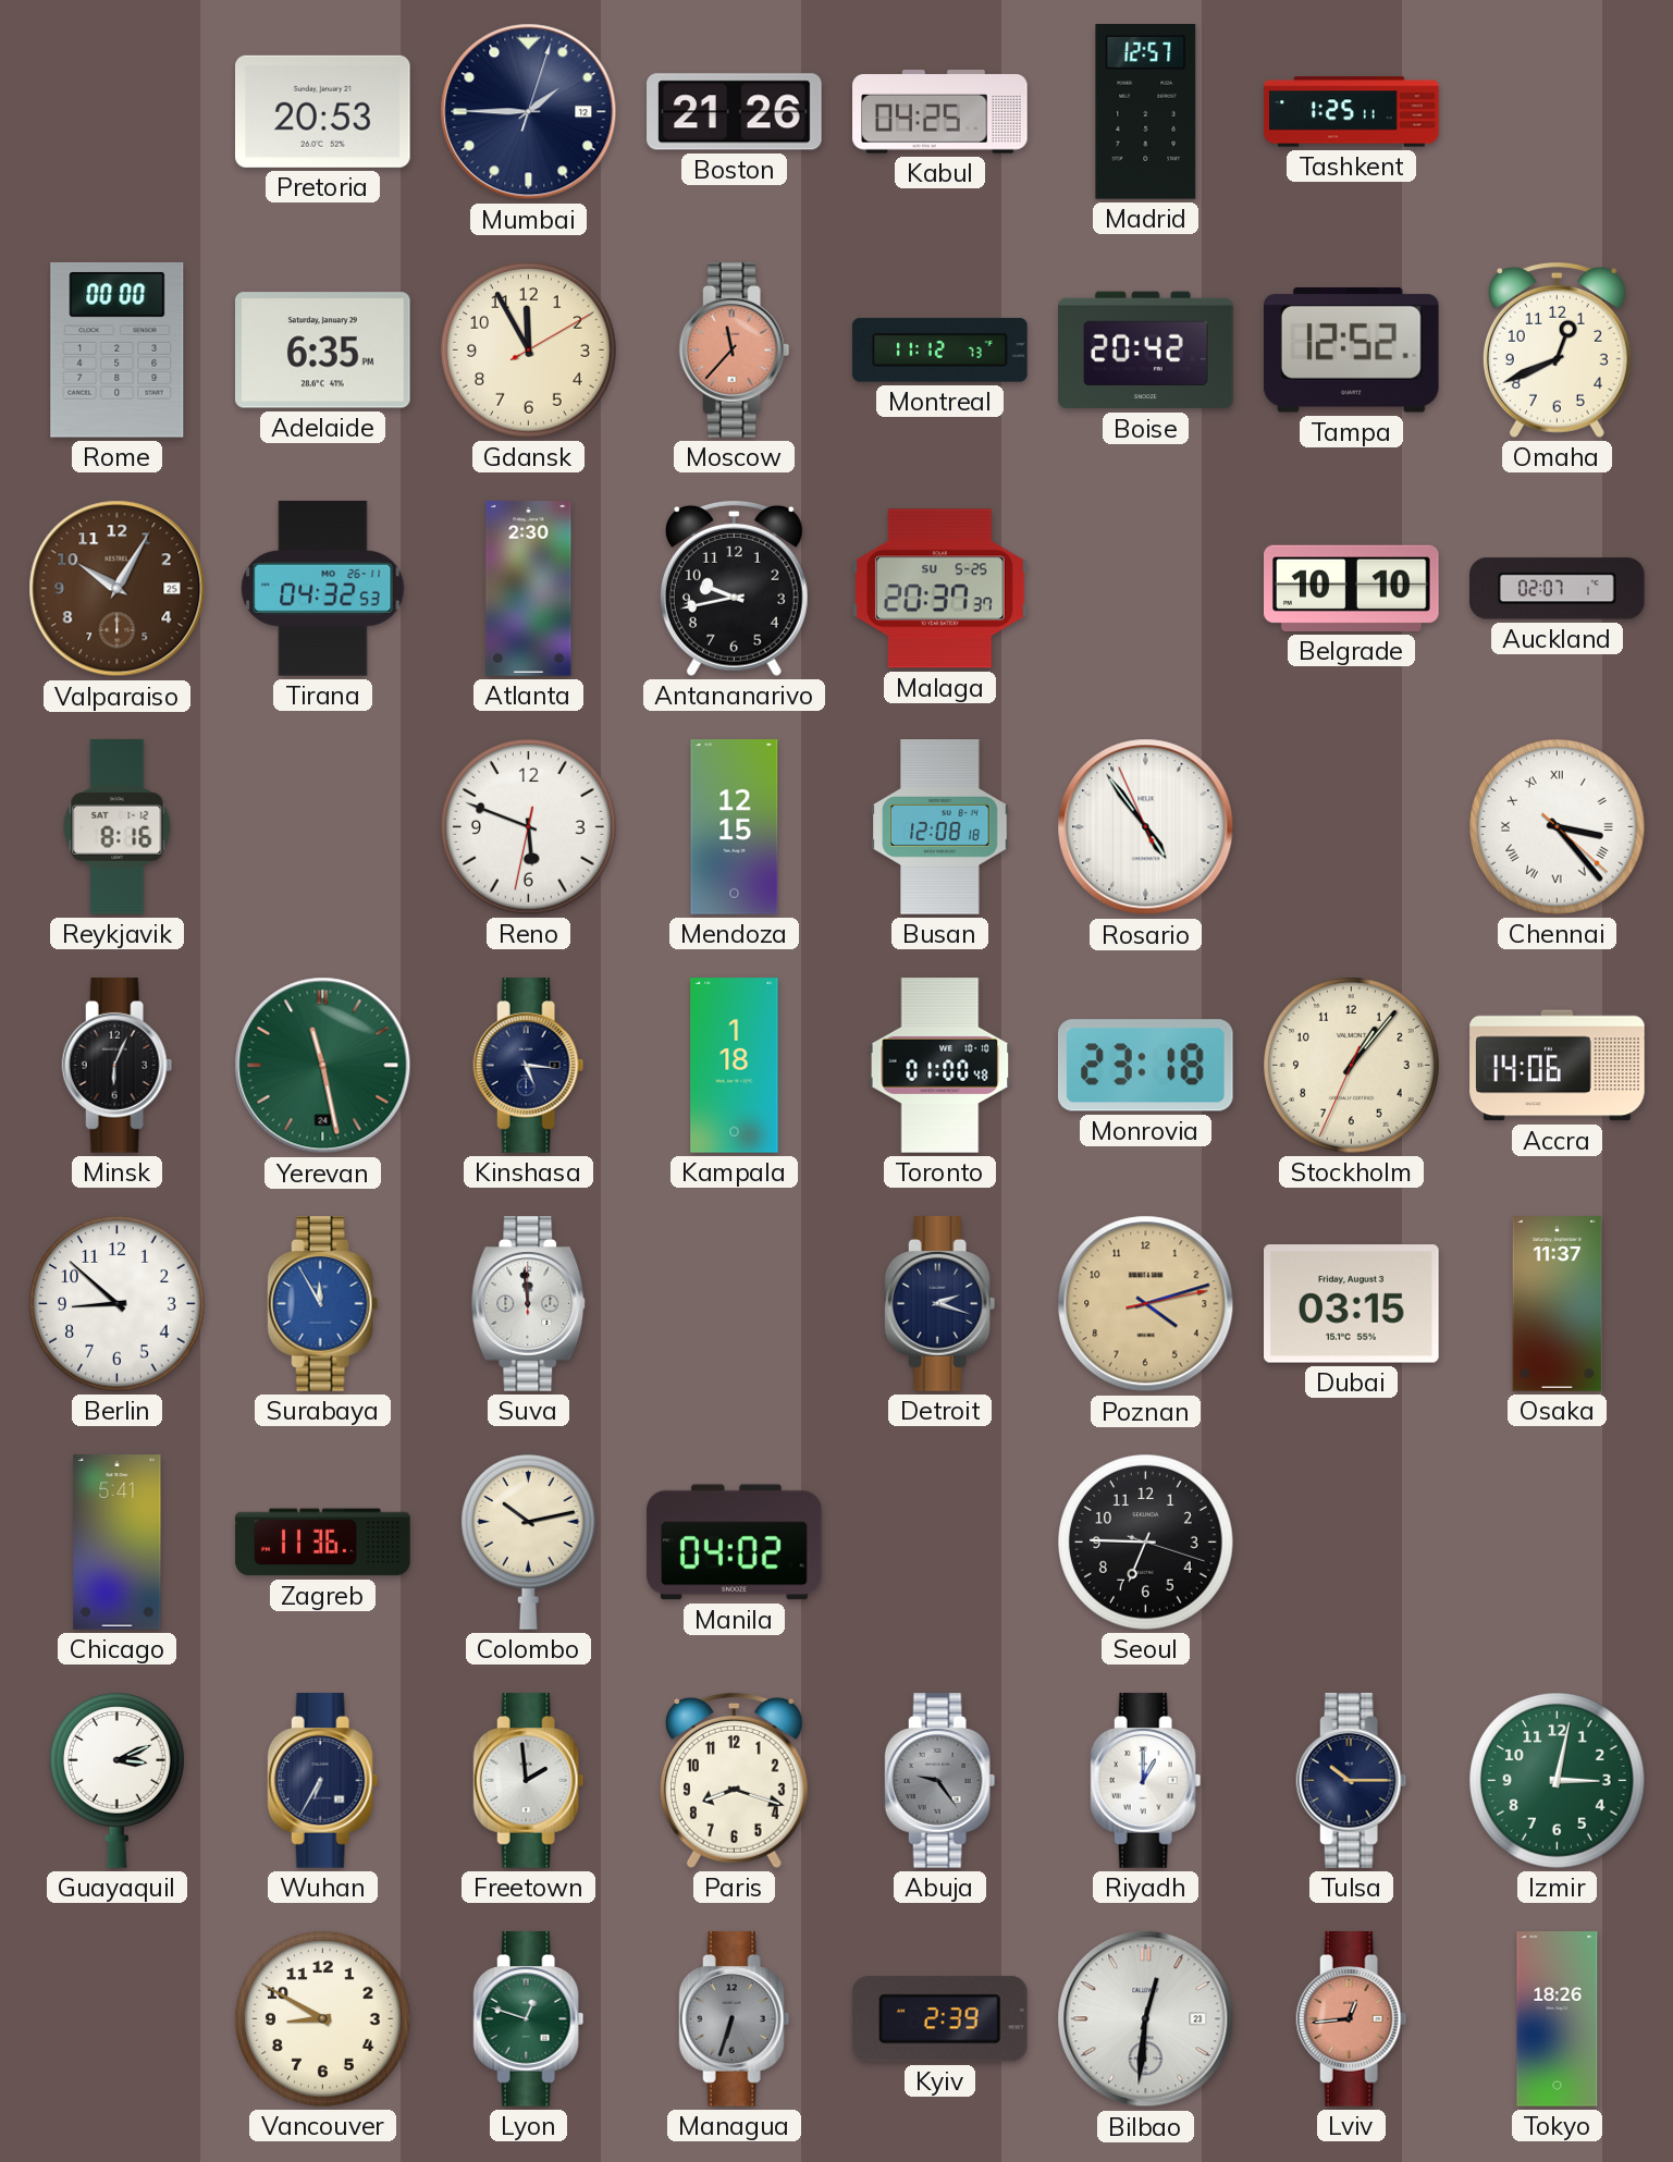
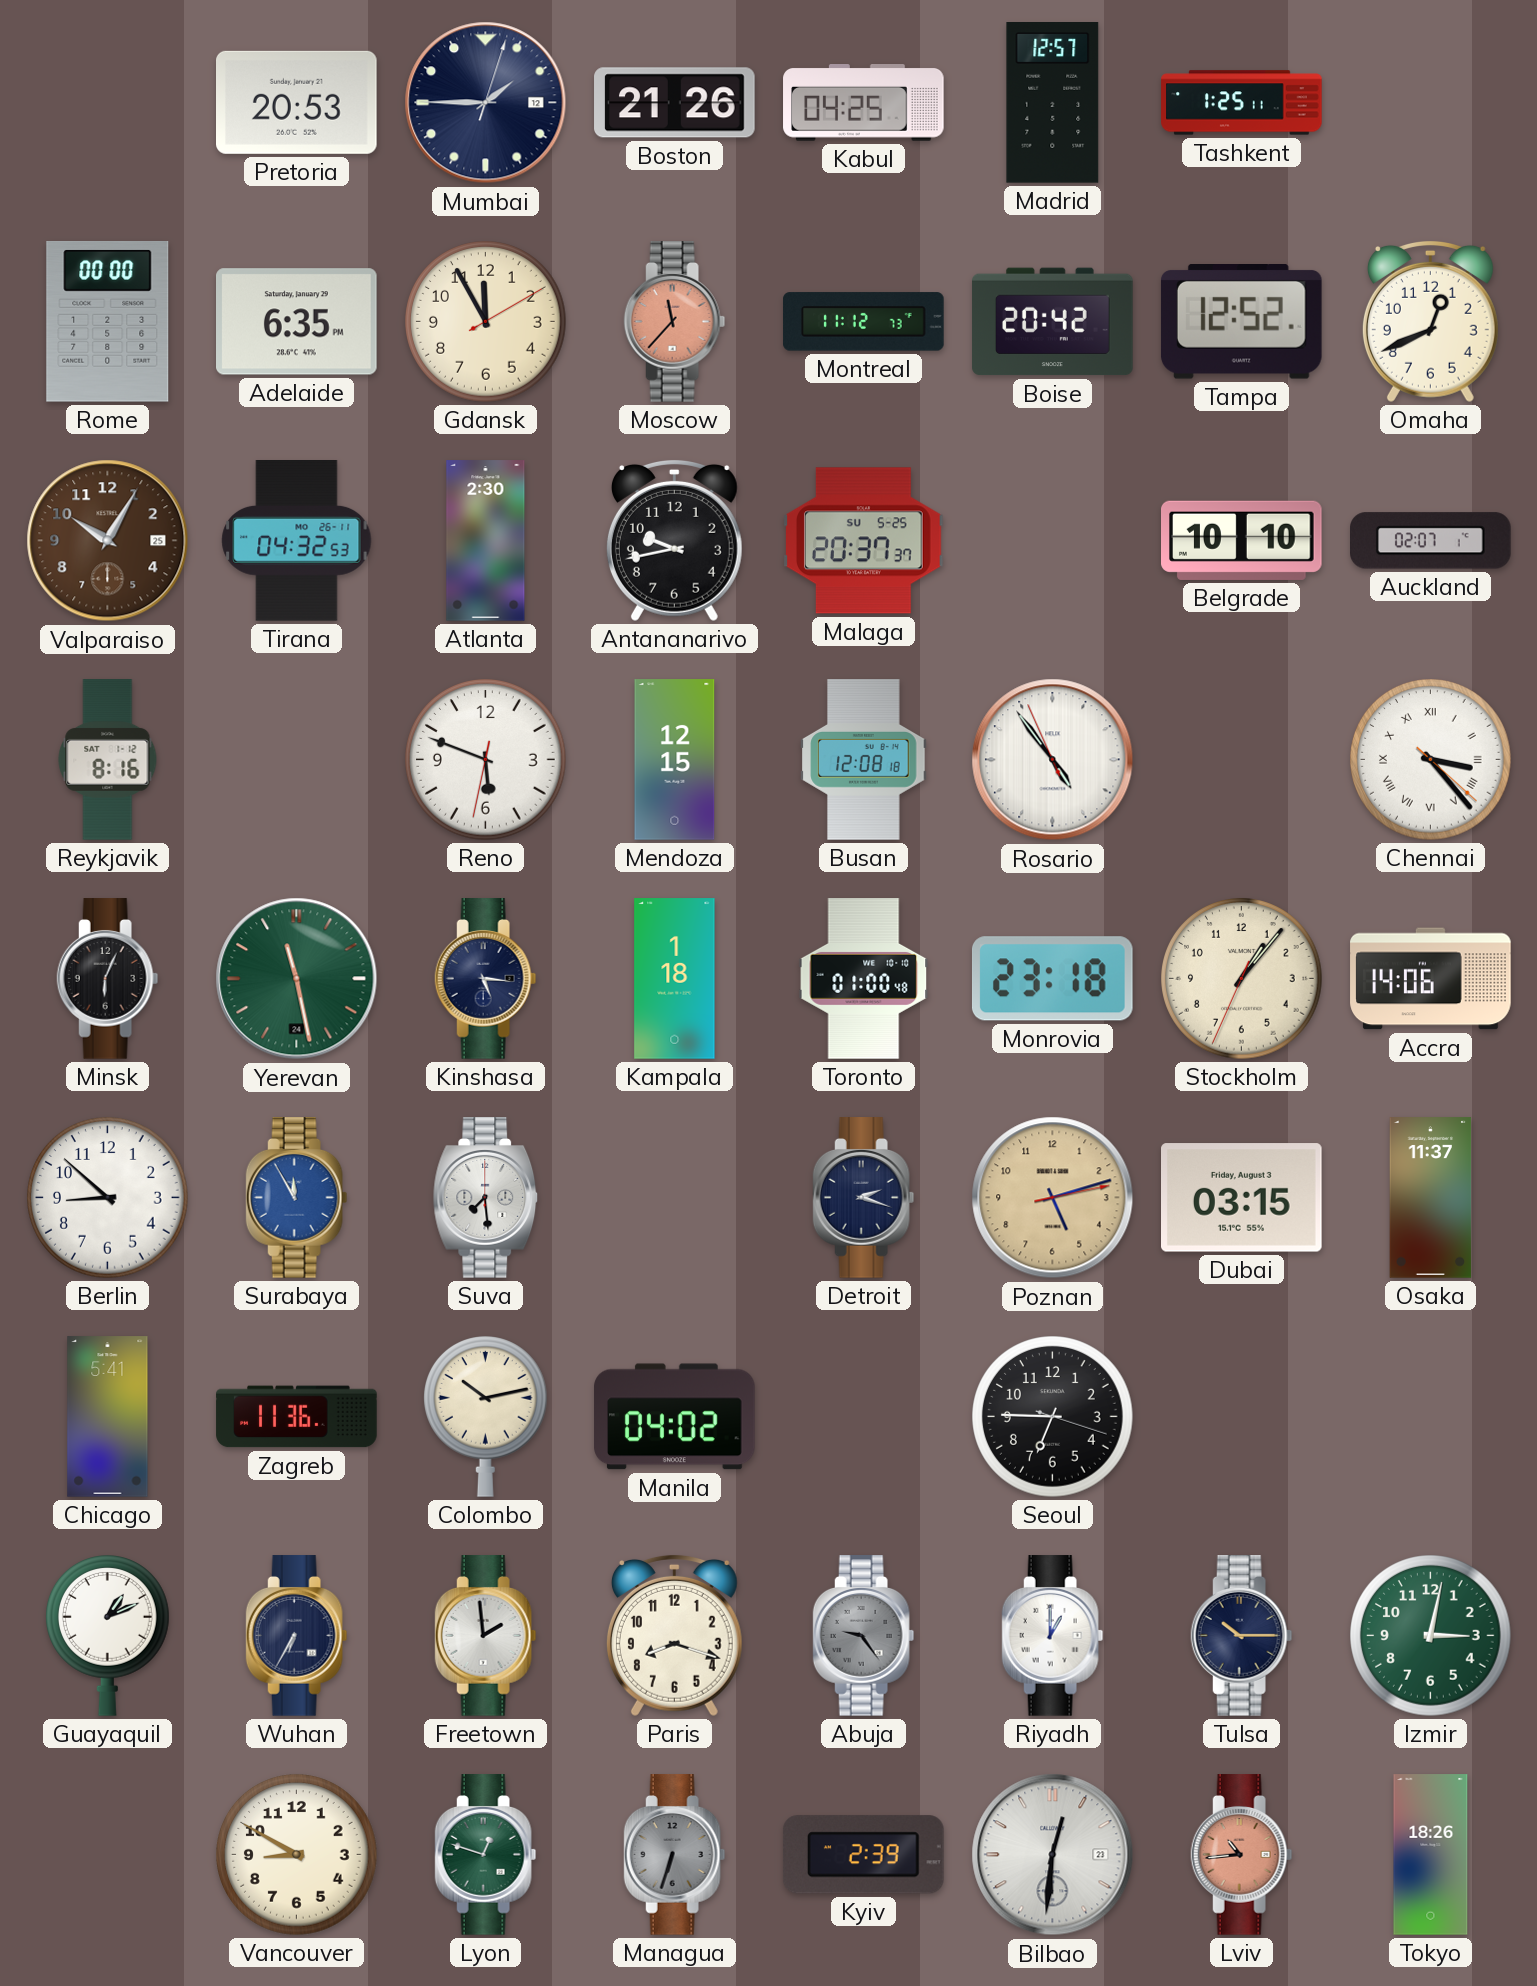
Suva: 11:59 -> 7:29 (486, 1198)
Poznan: 4:12 -> 5:12 (1053, 1198)
Guayaquil: 3:11 -> 1:11 (107, 1636)
Lviv: 12:44 -> 10:44 (1242, 1855)
